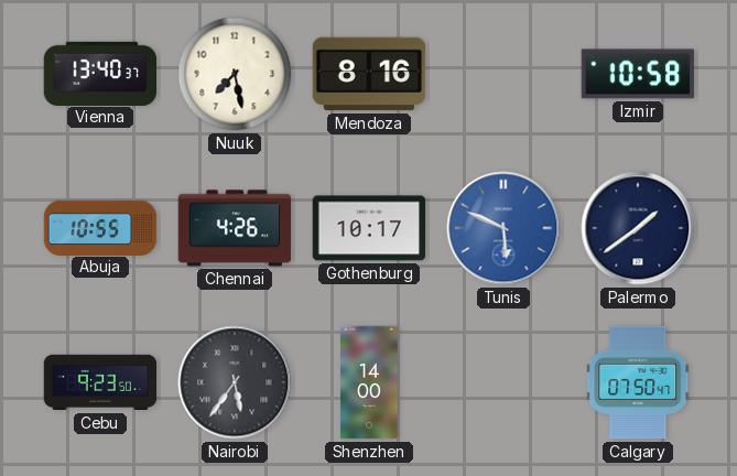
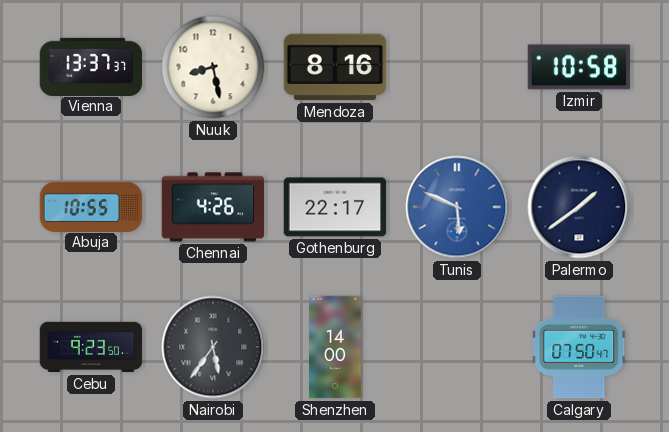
Vienna: 13:40 -> 13:37 (91, 66)
Nuuk: 7:28 -> 8:28 (213, 67)
Gothenburg: 10:17 -> 22:17 (335, 207)
